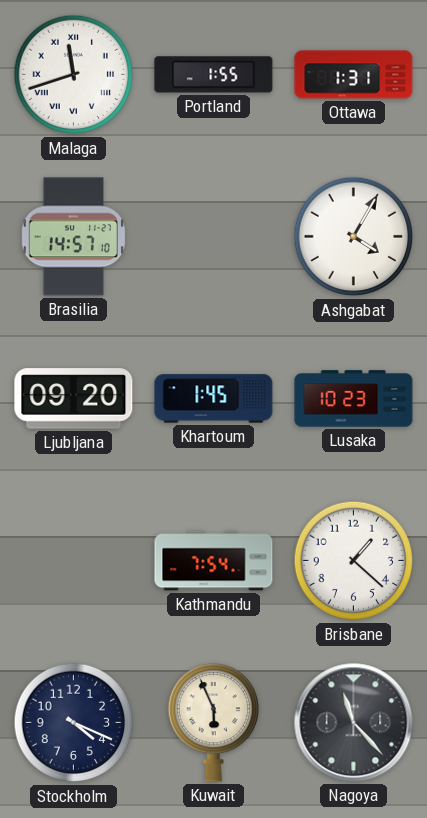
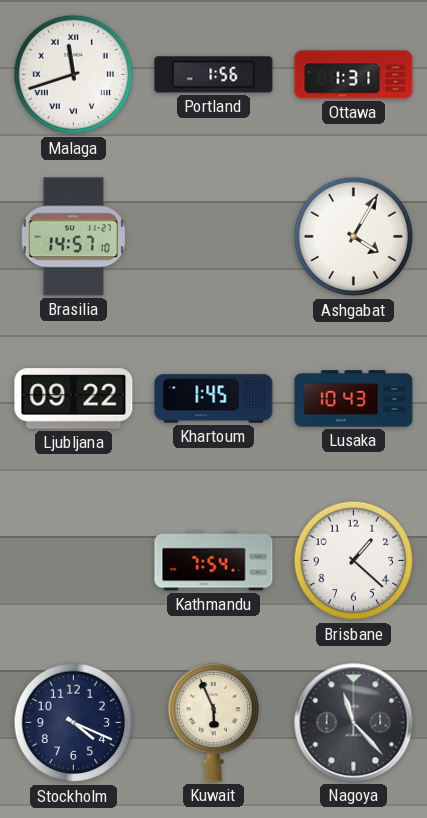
Portland: 1:55 -> 1:56 (214, 75)
Ljubljana: 09:20 -> 09:22 (74, 399)
Lusaka: 10:23 -> 10:43 (354, 399)
